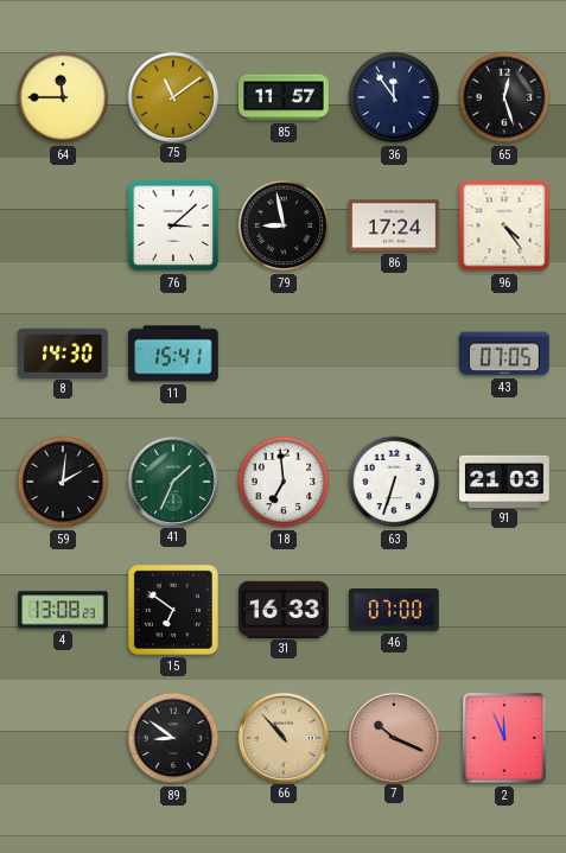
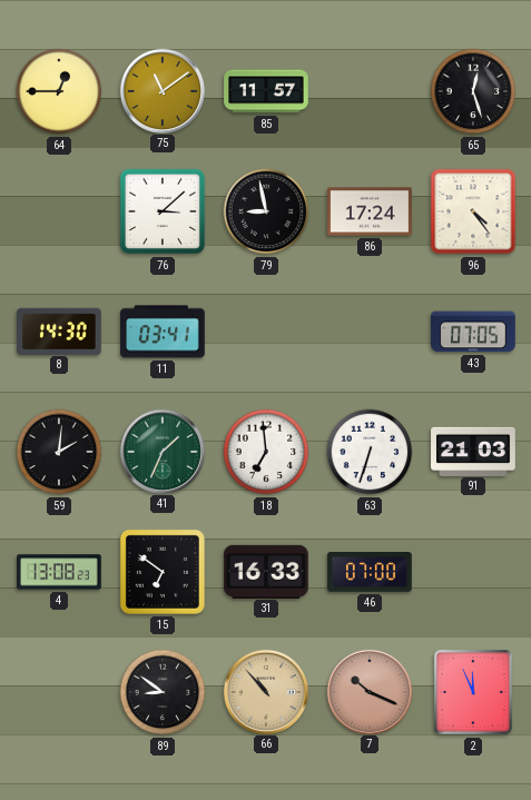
64: 11:45 -> 12:45 (59, 91)
36: 11:54 -> none (394, 97)
11: 15:41 -> 03:41 (163, 332)
